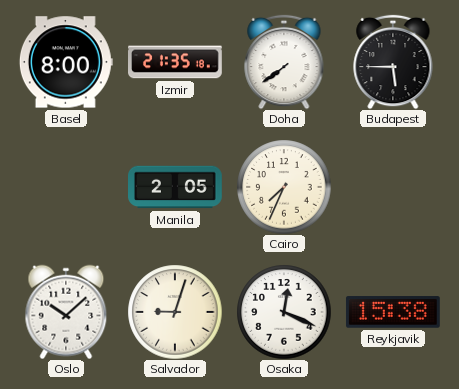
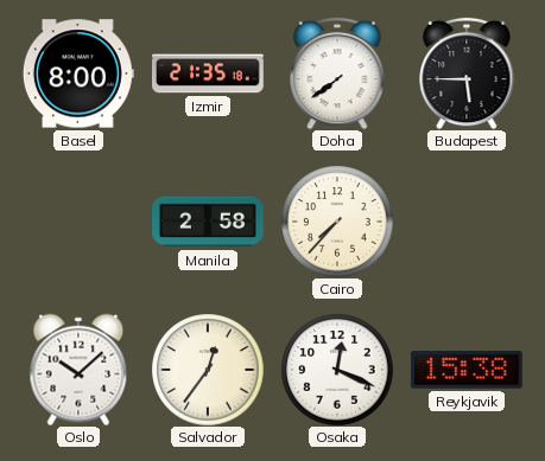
Manila: 2:05 -> 2:58 (209, 222)
Cairo: 7:34 -> 7:37 (337, 222)
Salvador: 9:03 -> 12:36 (208, 370)
